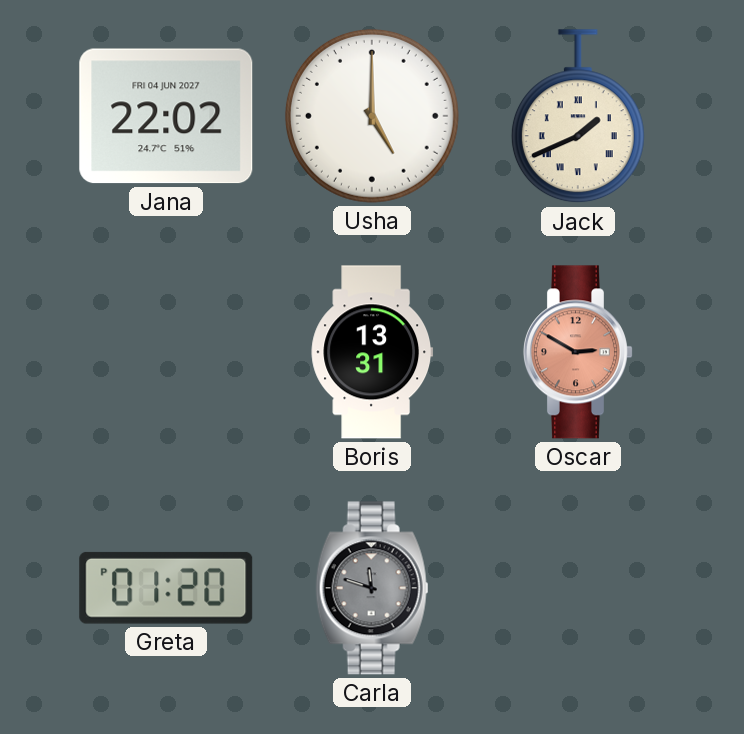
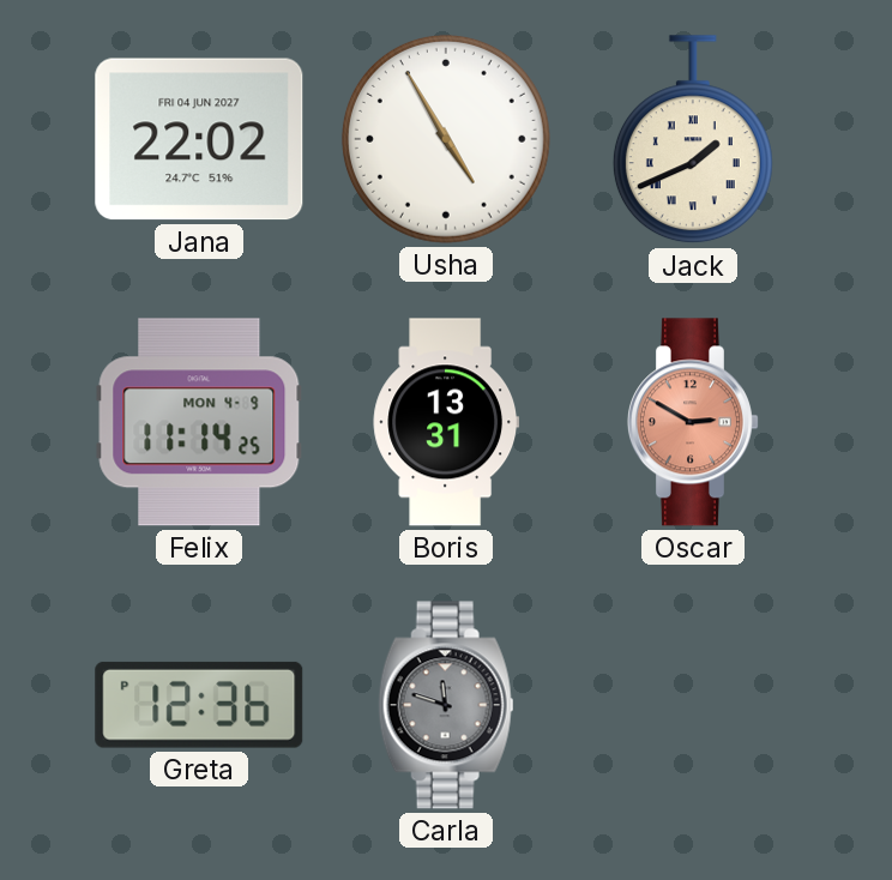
Usha: 5:00 -> 4:55 (446, 139)
Felix: none -> 11:14 (199, 422)
Greta: 01:20 -> 12:36 (199, 705)
